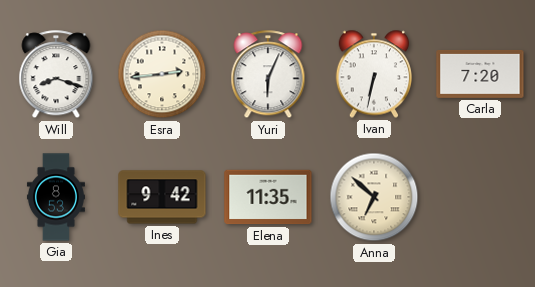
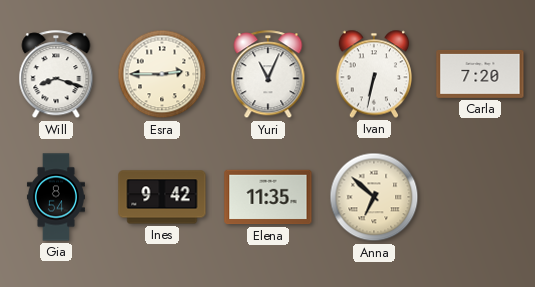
Esra: 2:44 -> 2:45 (162, 74)
Yuri: 6:04 -> 11:04 (268, 75)
Gia: 8:53 -> 8:54 (56, 197)
